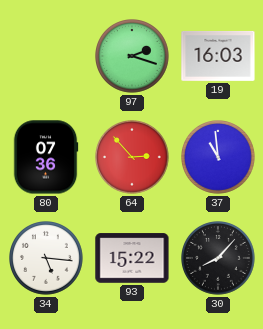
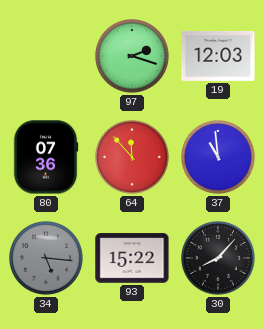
19: 16:03 -> 12:03 (218, 56)
64: 2:53 -> 11:53 (133, 158)
34 dial: white -> grey (47, 259)
